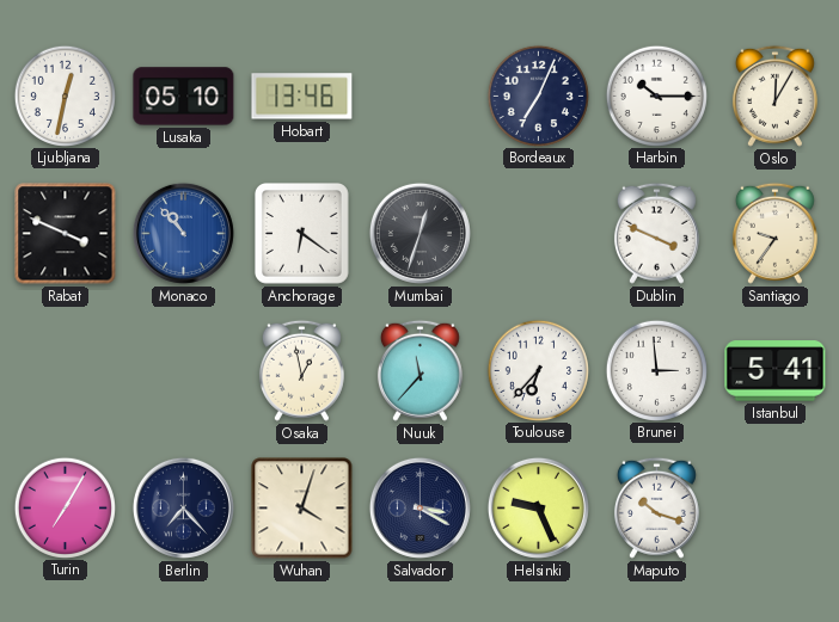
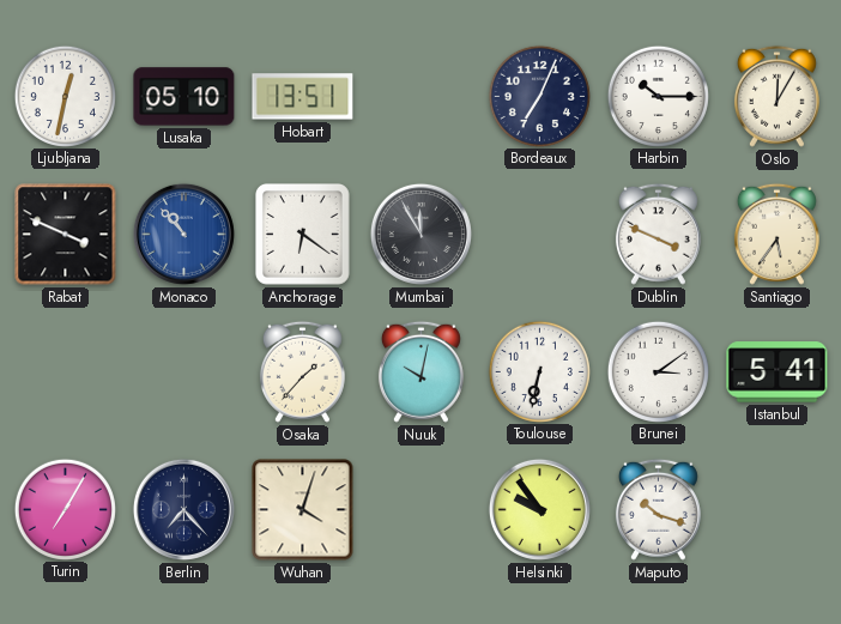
Hobart: 13:46 -> 13:51 (303, 97)
Mumbai: 12:33 -> 11:55 (421, 234)
Santiago: 9:36 -> 5:36 (776, 234)
Osaka: 12:58 -> 1:37 (302, 371)
Nuuk: 11:37 -> 10:02 (421, 371)
Toulouse: 6:37 -> 6:32 (539, 371)
Brunei: 2:59 -> 3:09 (658, 371)
Salvador: 3:20 -> none (419, 507)
Helsinki: 9:26 -> 9:54 (539, 509)
